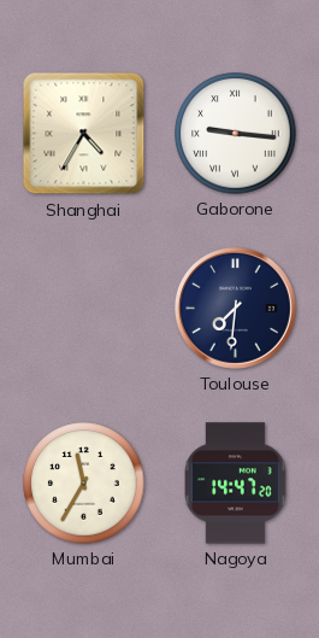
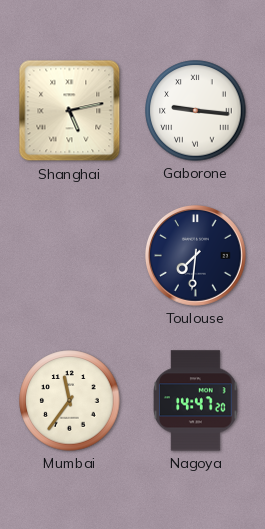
Shanghai: 4:35 -> 5:13 (70, 111)
Mumbai: 11:35 -> 11:36 (70, 401)
